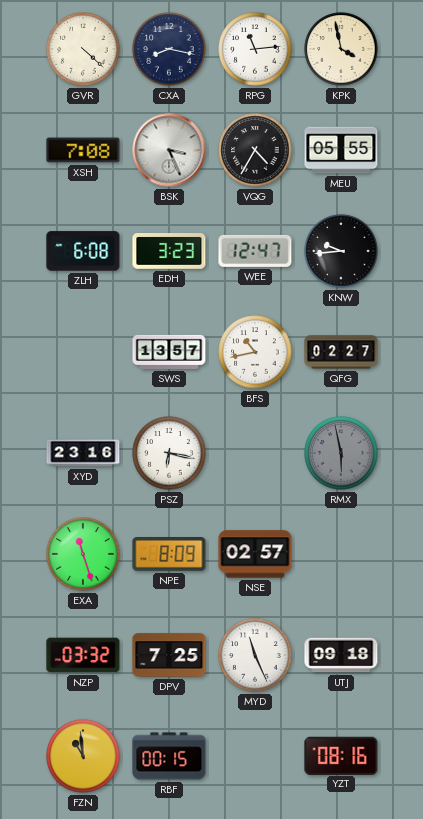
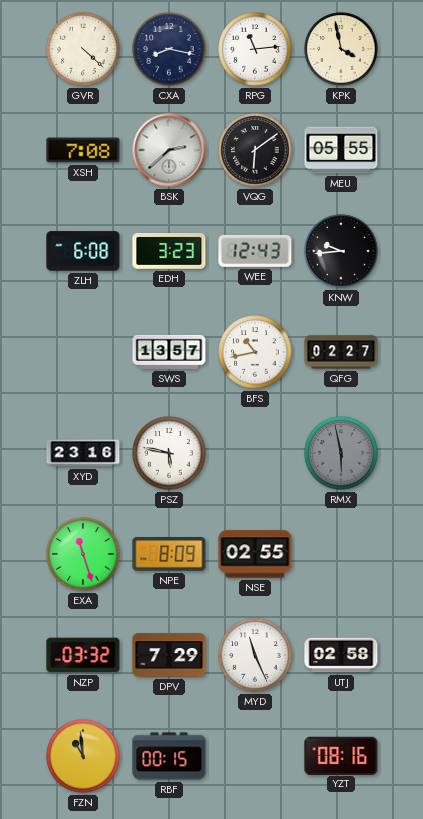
BSK: 3:26 -> 2:38 (169, 150)
VQG: 4:35 -> 6:09 (255, 150)
WEE: 12:47 -> 12:43 (255, 251)
PSZ: 6:17 -> 5:47 (169, 453)
NSE: 02:57 -> 02:55 (255, 554)
DPV: 7:25 -> 7:29 (169, 655)
UTJ: 09:18 -> 02:58 (341, 655)
